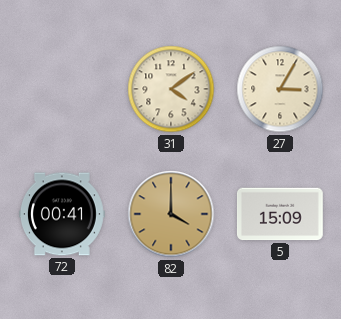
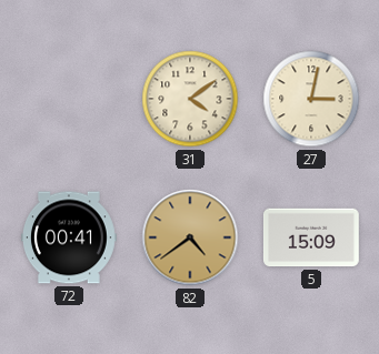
27: 3:05 -> 3:02 (311, 99)
82: 4:00 -> 4:39 (190, 237)
